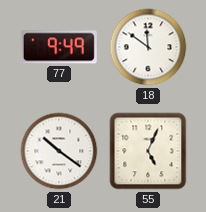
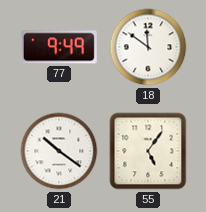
55: 5:04 -> 5:06 (148, 151)
